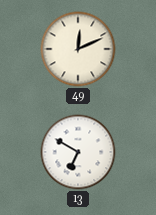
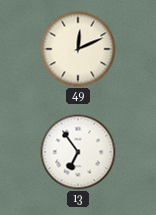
13: 6:50 -> 6:54 (78, 152)
